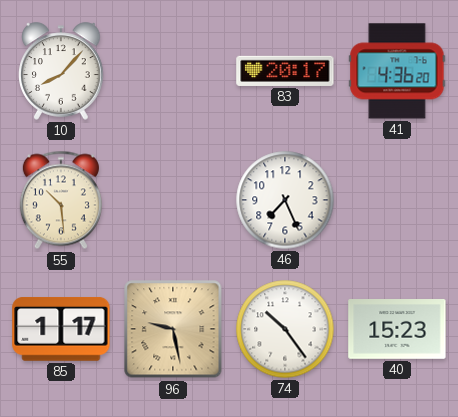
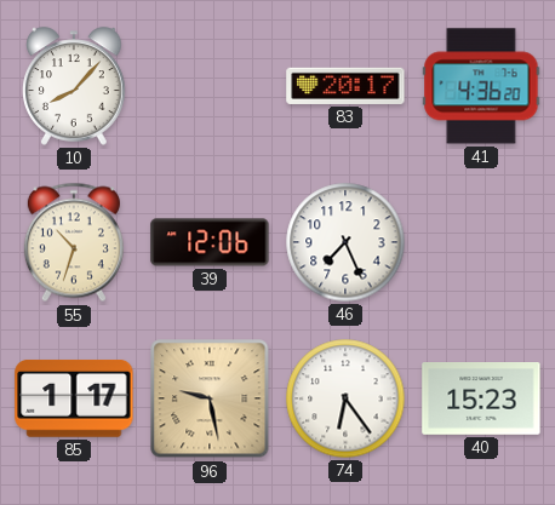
55: 10:29 -> 10:33 (74, 242)
39: none -> 12:06 (210, 242)
74: 10:24 -> 6:24 (345, 398)
